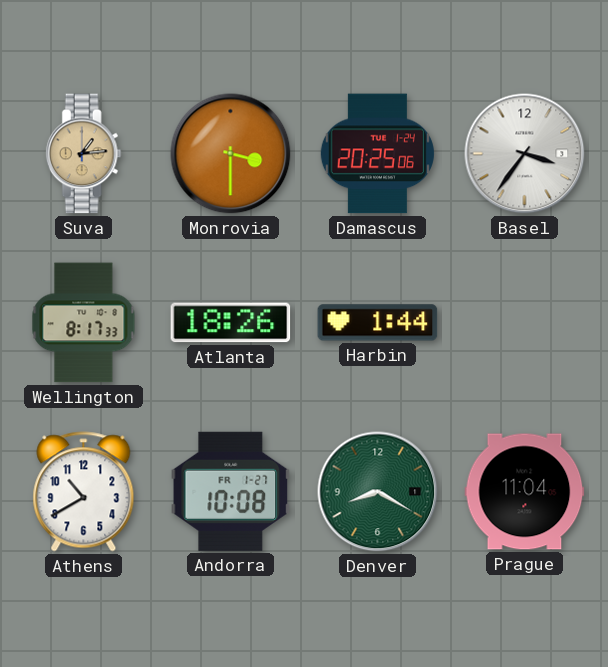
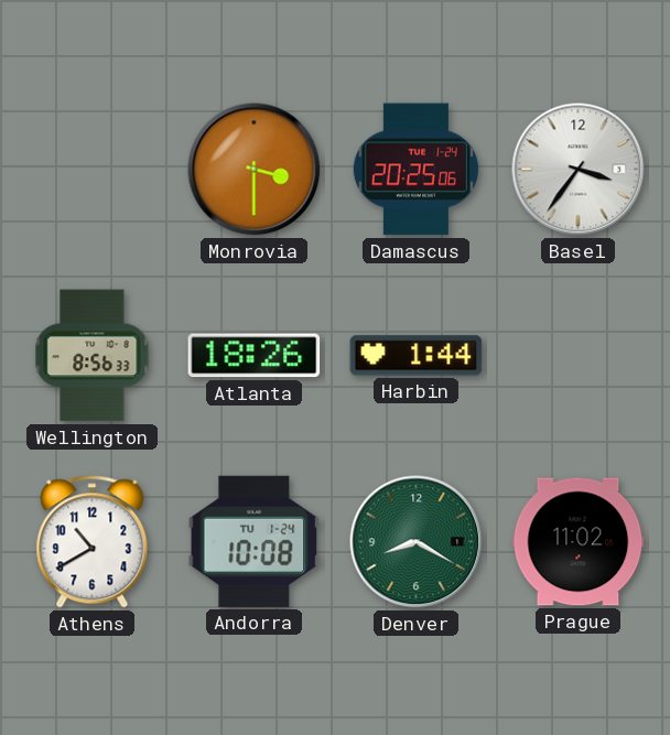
Suva: 1:14 -> none (83, 154)
Wellington: 8:17 -> 8:56 (93, 356)
Andorra date: FR 1-27 -> TU 1-24 (255, 541)
Prague: 11:04 -> 11:02 (579, 542)
